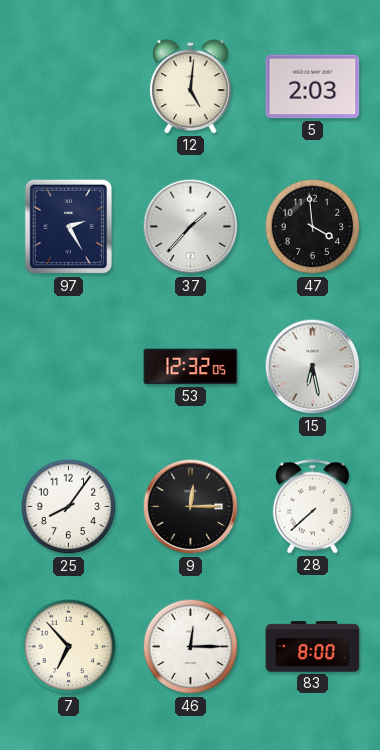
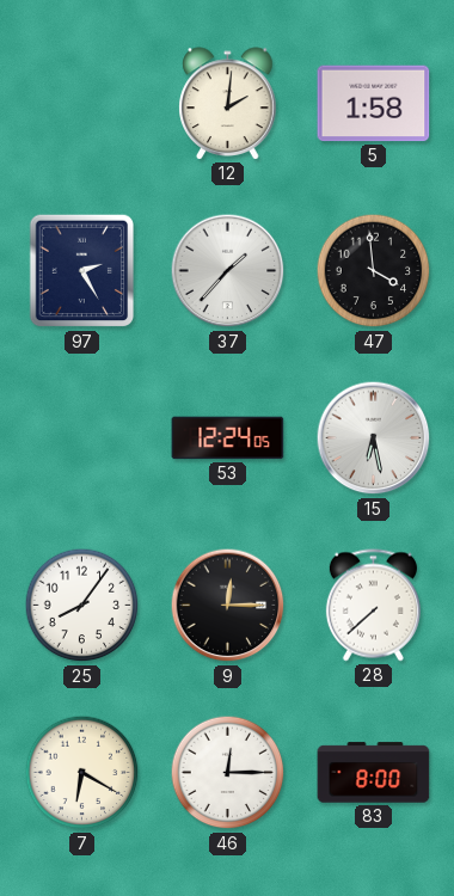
12: 5:01 -> 2:01 (228, 104)
5: 2:03 -> 1:58 (374, 104)
53: 12:32 -> 12:24 (228, 438)
7: 6:53 -> 6:20 (82, 773)
